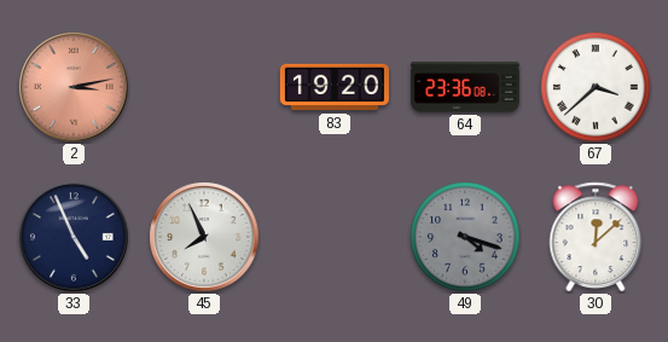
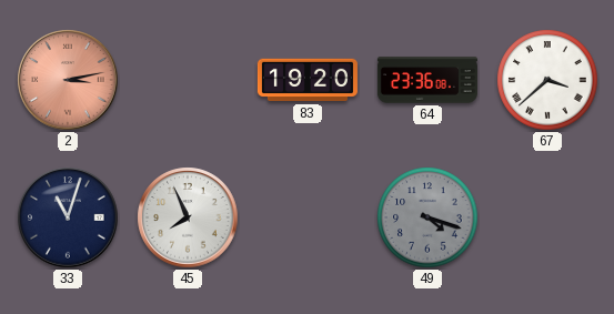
33: 4:56 -> 11:03 (68, 217)
30: 12:08 -> none (596, 237)
